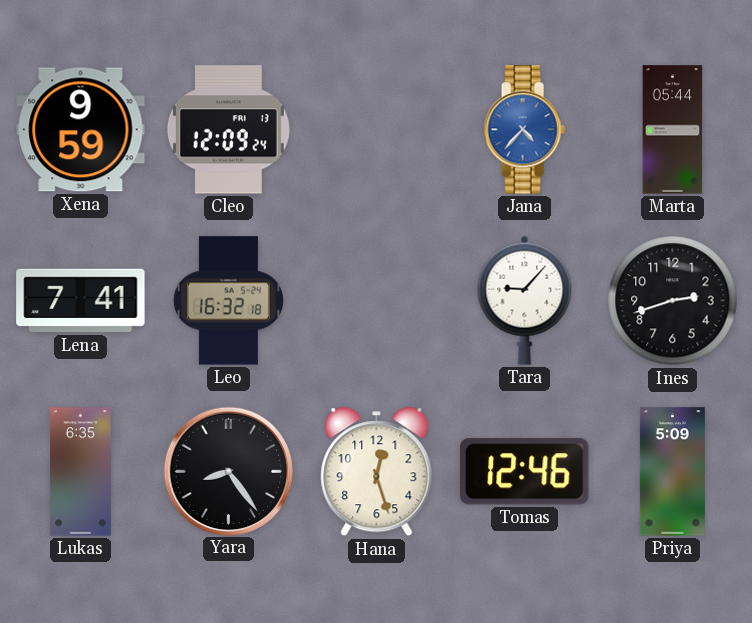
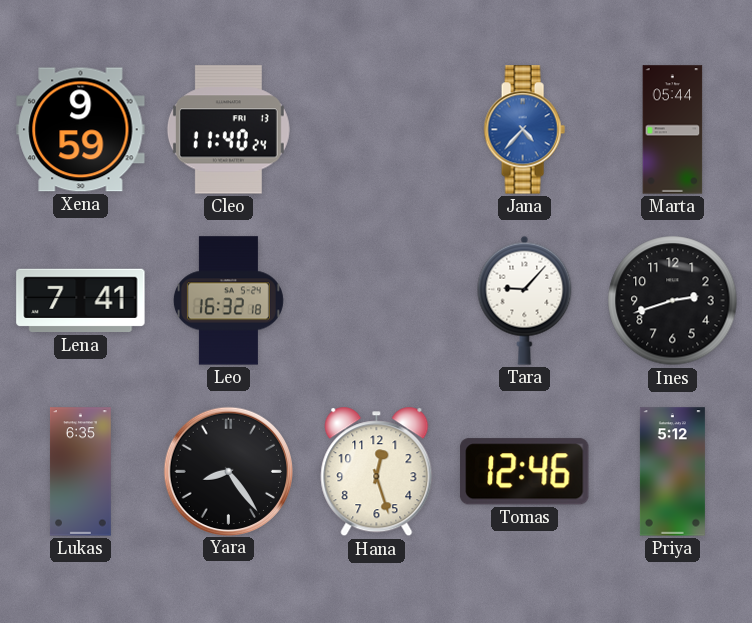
Cleo: 12:09 -> 11:40 (228, 130)
Priya: 5:09 -> 5:12 (672, 472)
